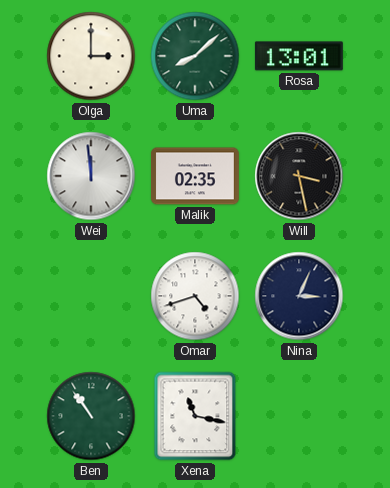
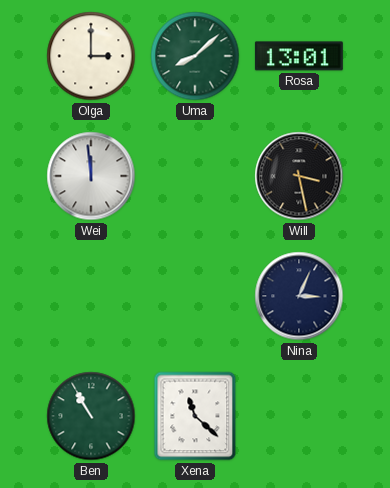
Malik: 02:35 -> none (195, 176)
Omar: 4:42 -> none (195, 296)
Ben: 10:54 -> 10:55 (91, 416)
Xena: 11:17 -> 11:22 (195, 416)
